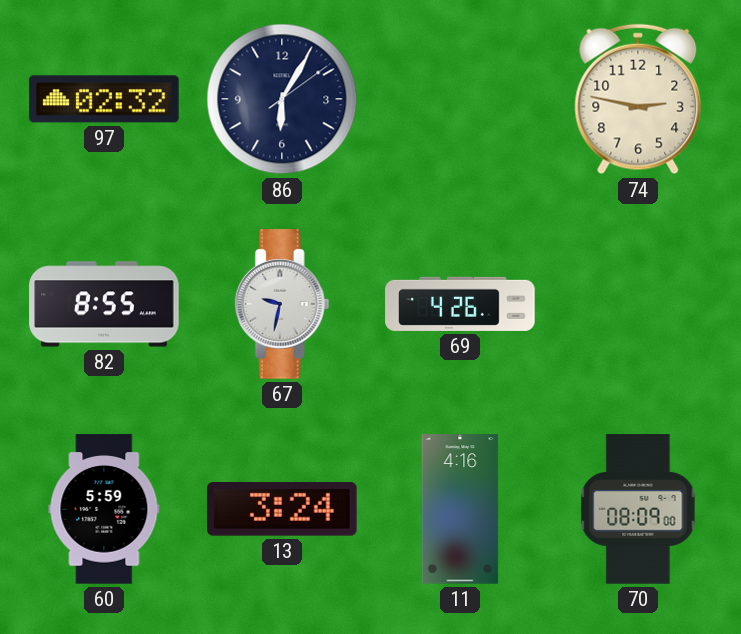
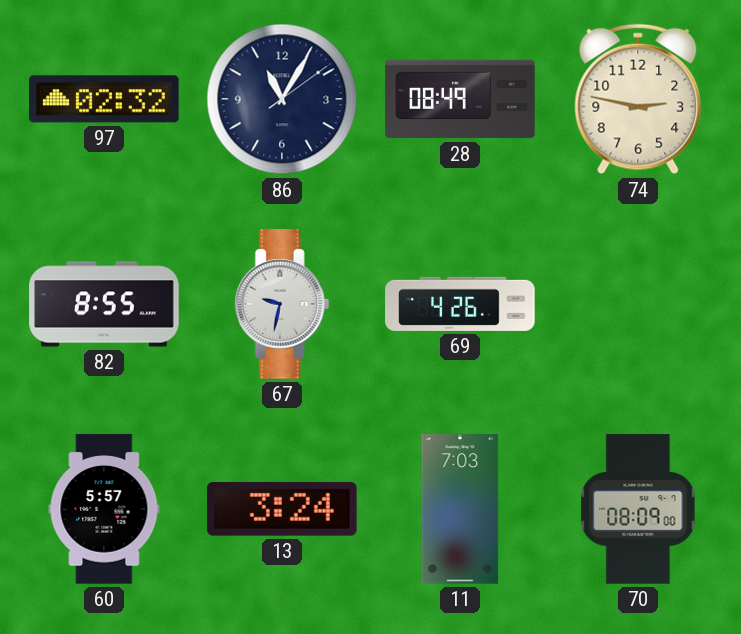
86: 6:05 -> 11:05 (282, 99)
28: none -> 08:49 (460, 99)
60: 5:59 -> 5:57 (104, 509)
11: 4:16 -> 7:03 (460, 509)
